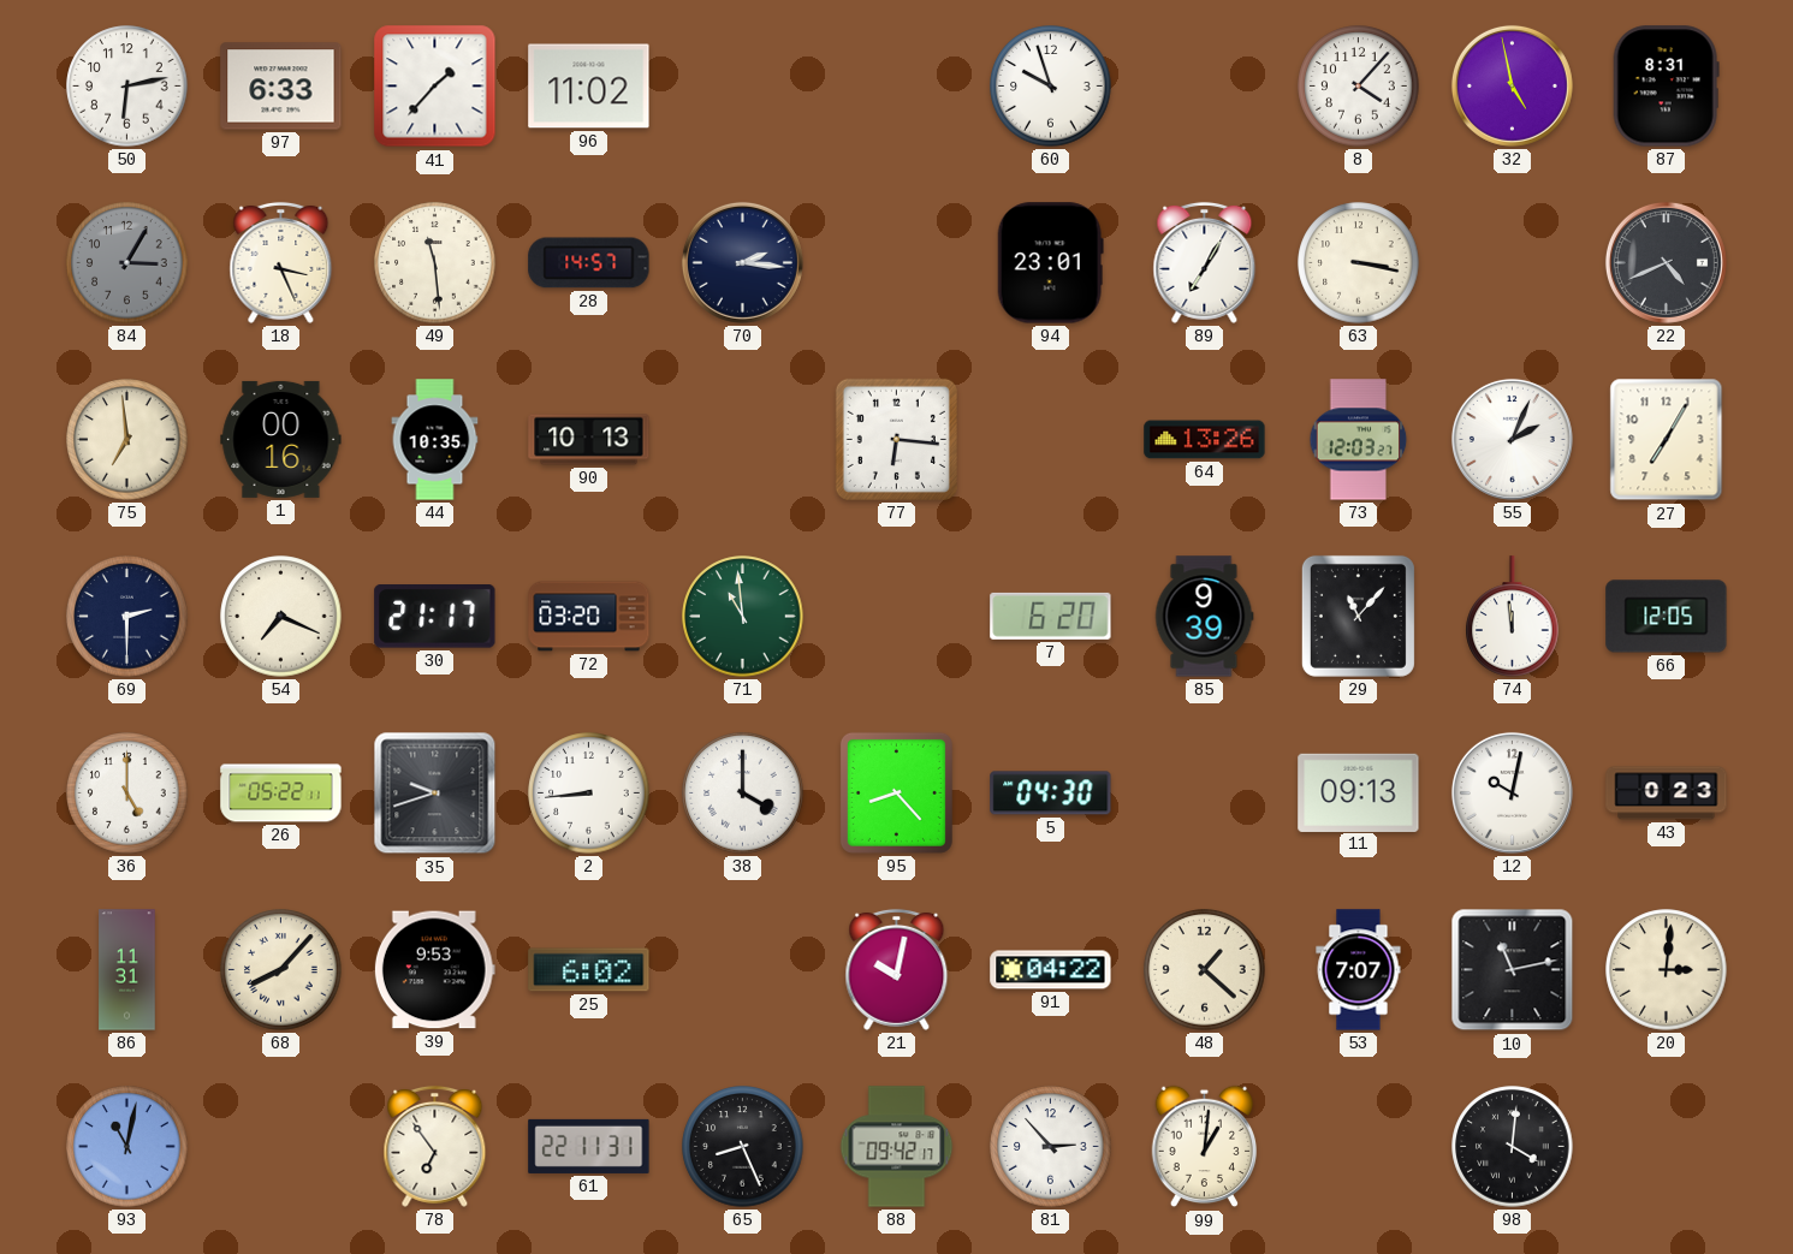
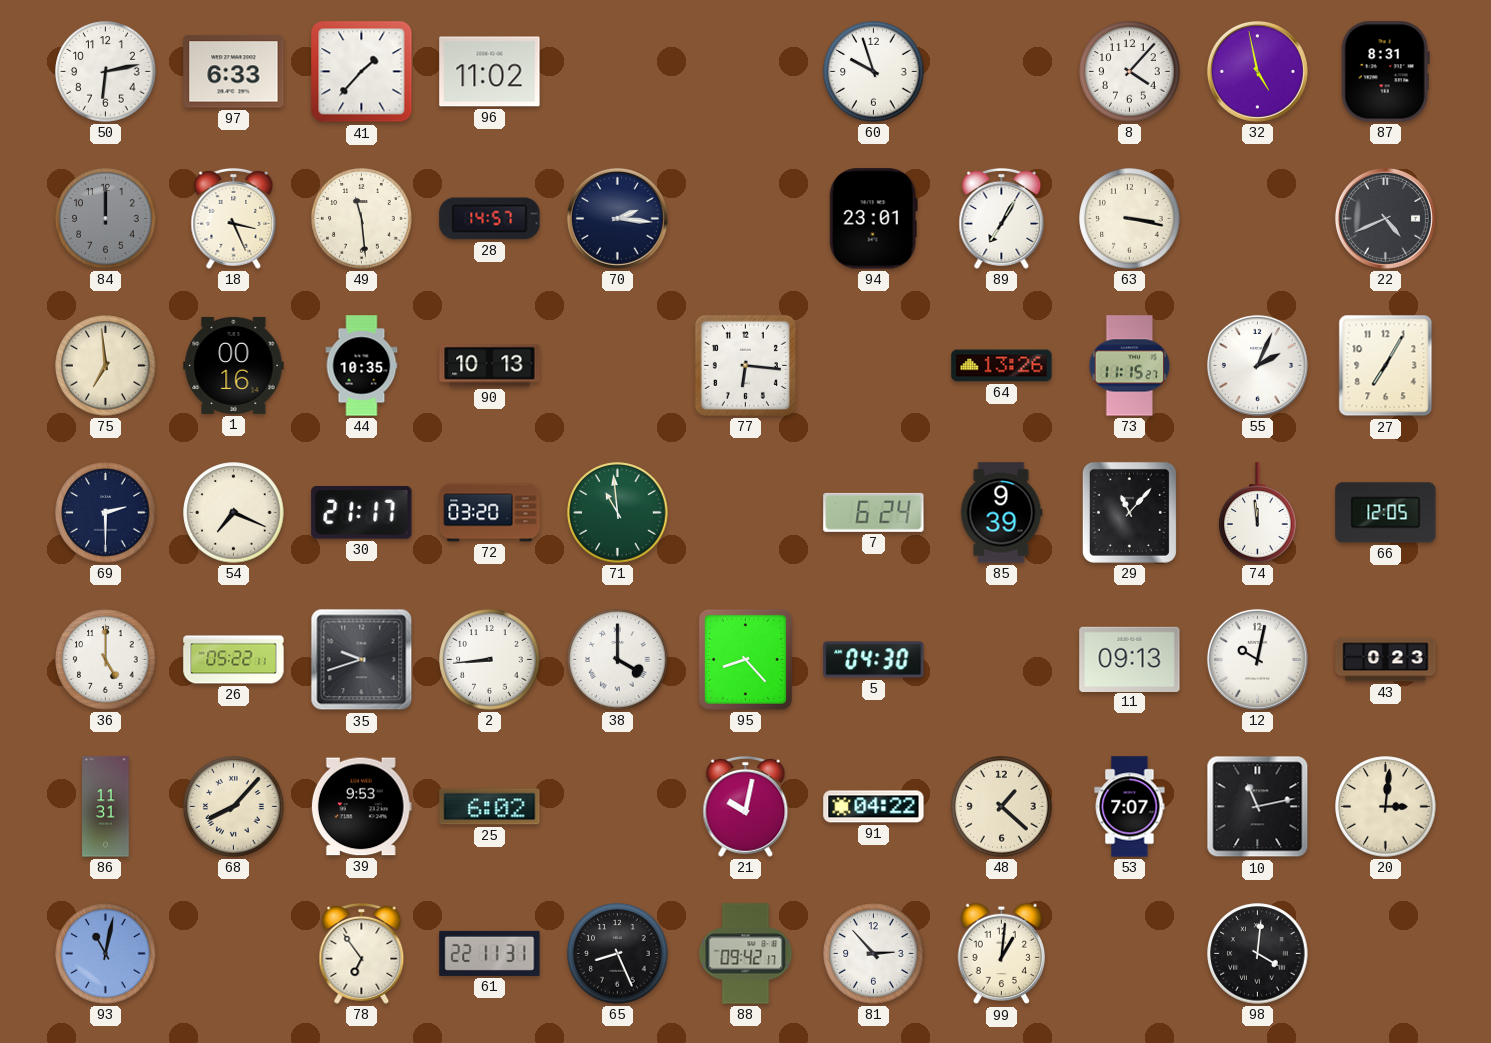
84: 3:05 -> 12:00 (106, 219)
73: 12:03 -> 11:15 (1130, 366)
7: 6:20 -> 6:24 (874, 512)
